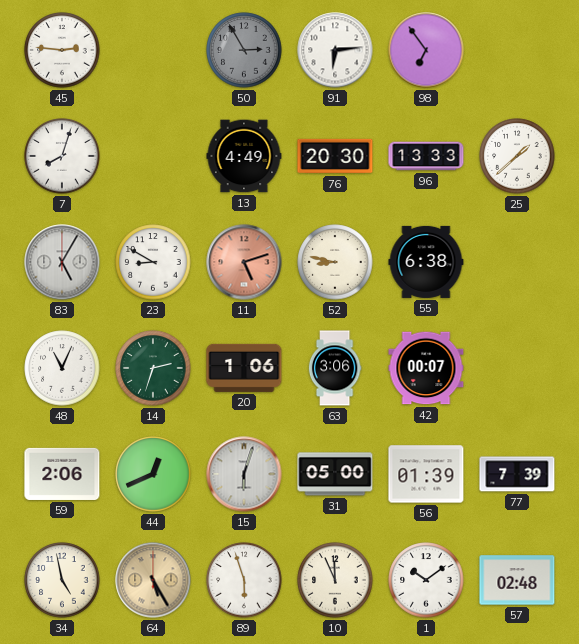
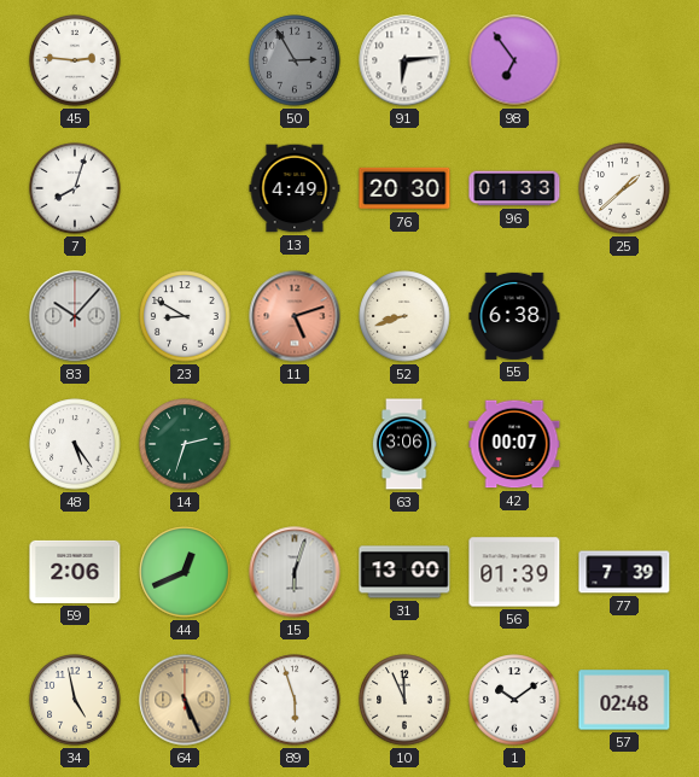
96: 13:33 -> 01:33 (514, 188)
83: 5:05 -> 10:07 (75, 316)
52: 8:47 -> 8:42 (404, 316)
48: 11:04 -> 5:24 (75, 444)
20: 1:06 -> none (244, 368)
31: 05:00 -> 13:00 (404, 572)
64: 5:25 -> 5:26 (185, 700)
